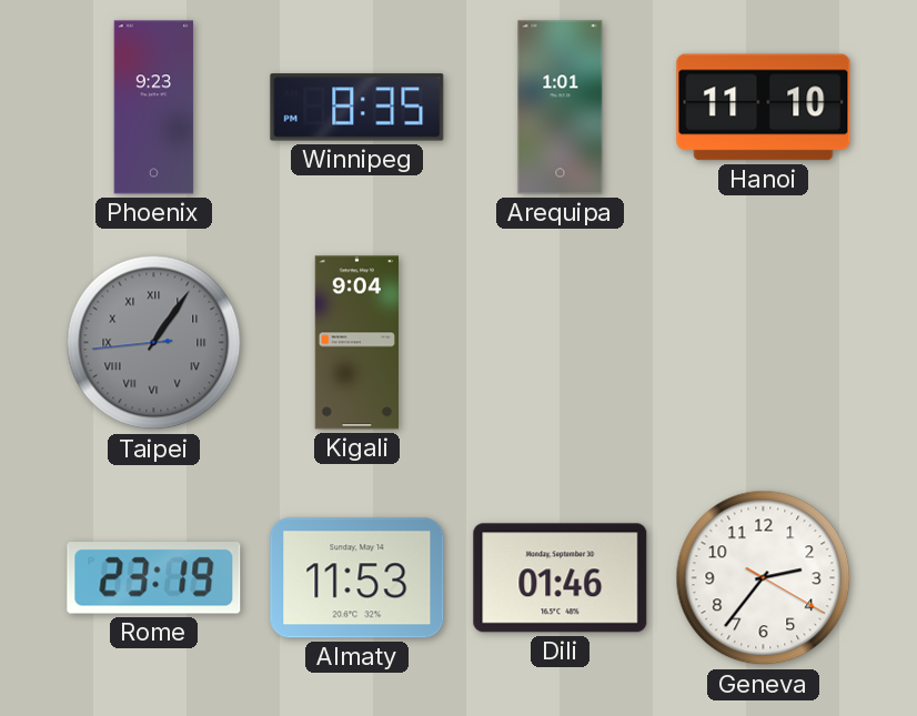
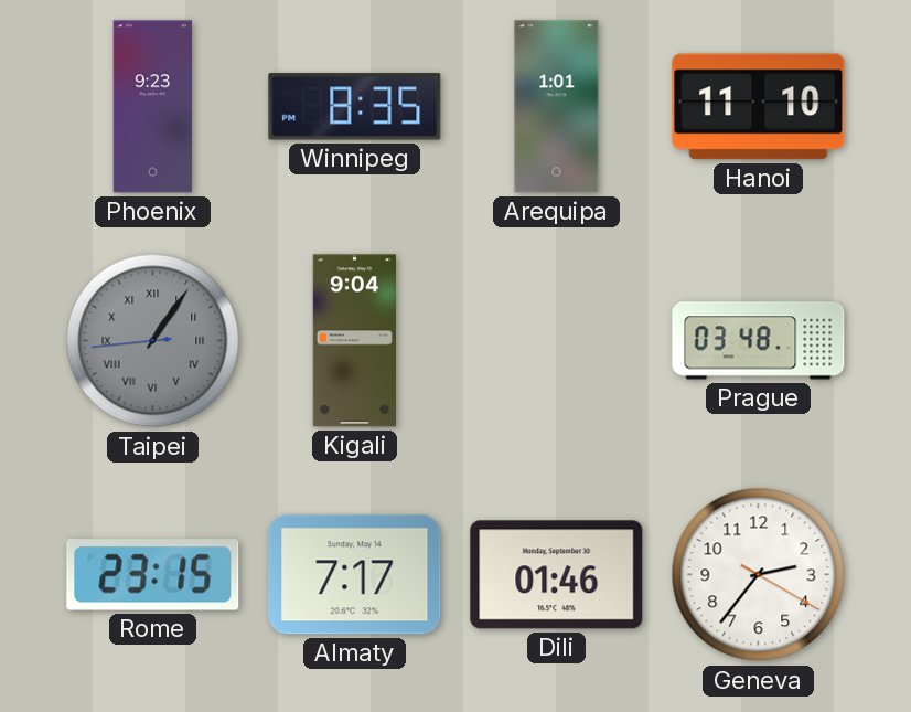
Prague: none -> 03:48 (759, 341)
Rome: 23:19 -> 23:15 (153, 575)
Almaty: 11:53 -> 7:17 (355, 575)
